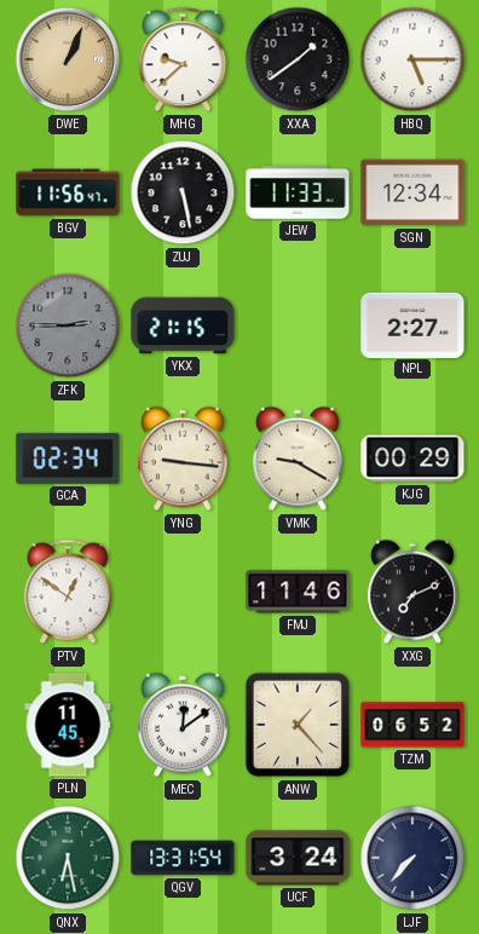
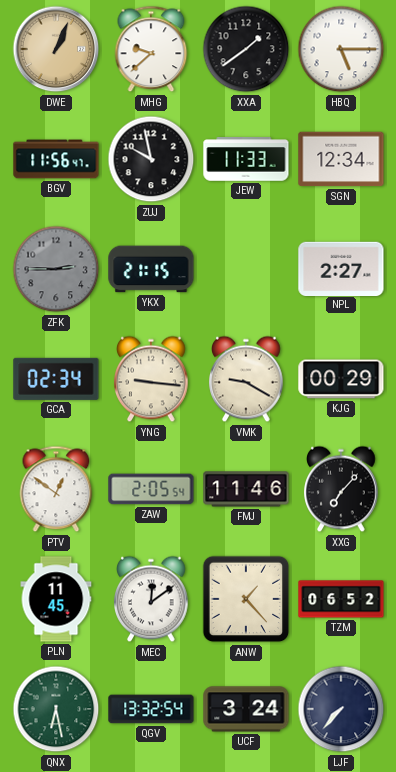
ZUJ: 5:28 -> 9:58 (151, 159)
ZAW: none -> 2:05 (151, 489)
XXG: 7:11 -> 7:07 (341, 489)
QGV: 13:31 -> 13:32 (151, 709)
